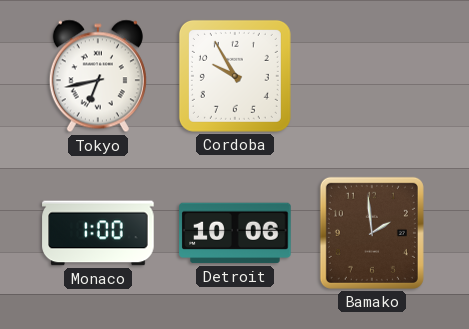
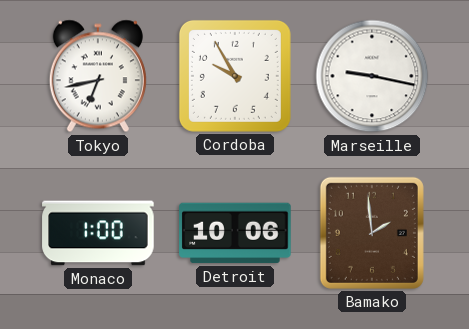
Marseille: none -> 9:17 (372, 76)
